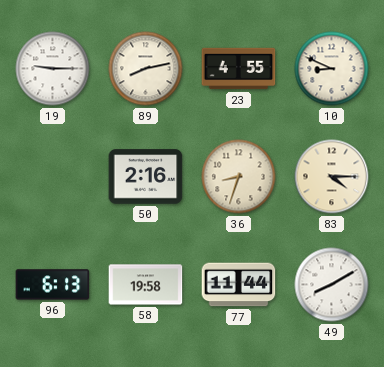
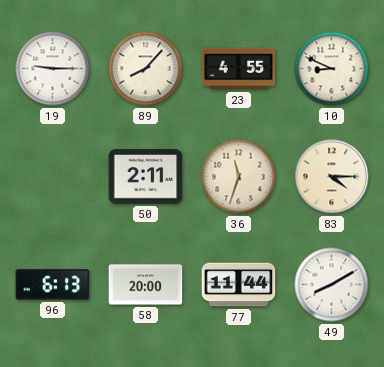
89: 8:13 -> 8:07 (146, 69)
50: 2:16 -> 2:11 (146, 177)
36: 8:33 -> 11:33 (239, 177)
58: 19:58 -> 20:00 (146, 285)
